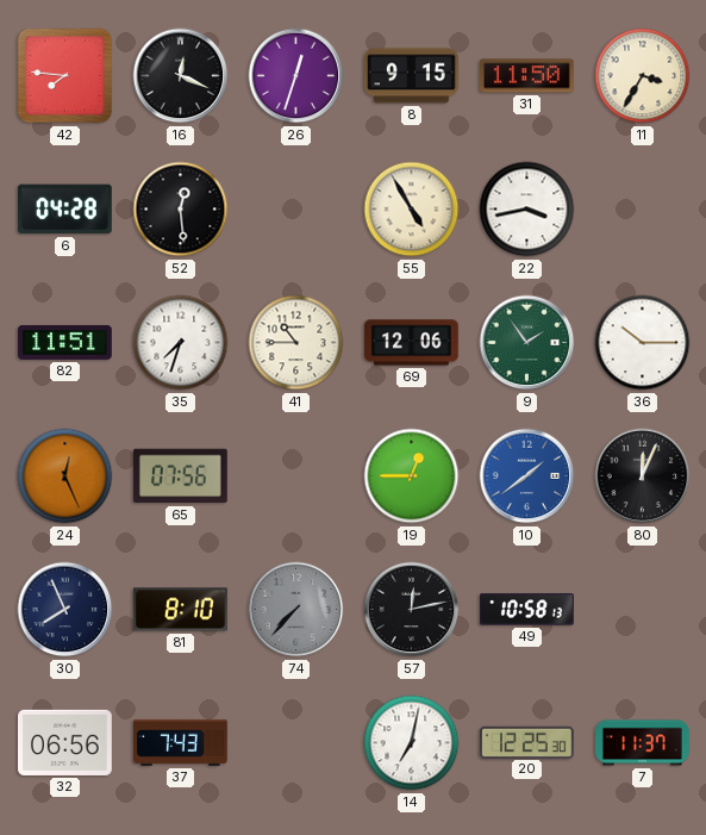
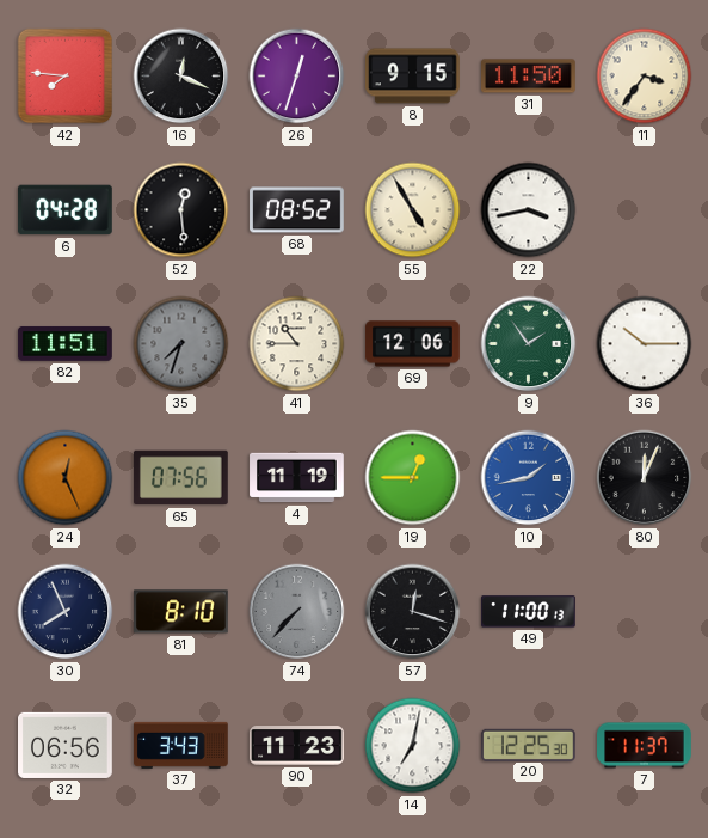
11: 3:35 -> 3:36 (645, 77)
68: none -> 08:52 (297, 210)
35 dial: white -> grey (181, 344)
4: none -> 11:19 (297, 478)
10: 1:39 -> 1:43 (529, 478)
57: 12:13 -> 12:18 (413, 612)
49: 10:58 -> 11:00 (529, 612)
37: 7:43 -> 3:43 (181, 745)
90: none -> 11:23 (297, 746)
